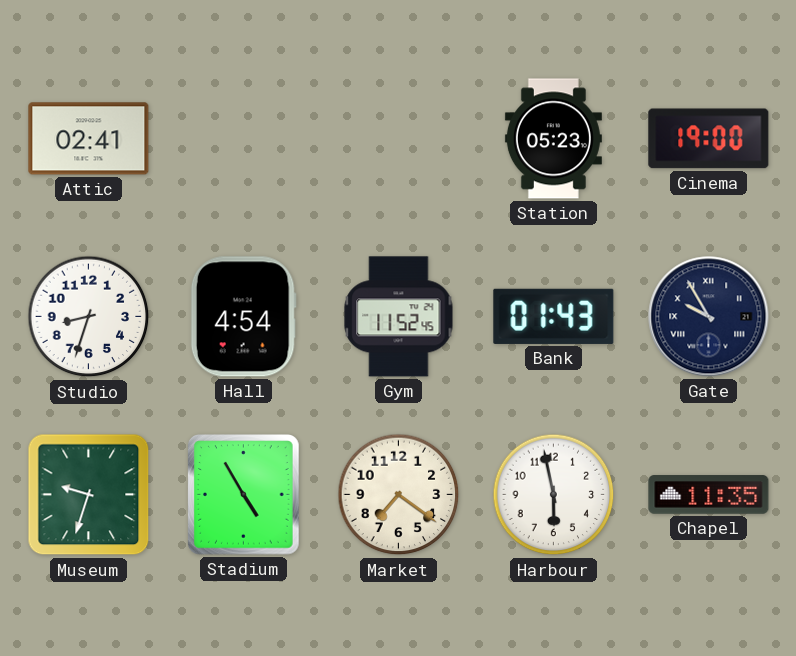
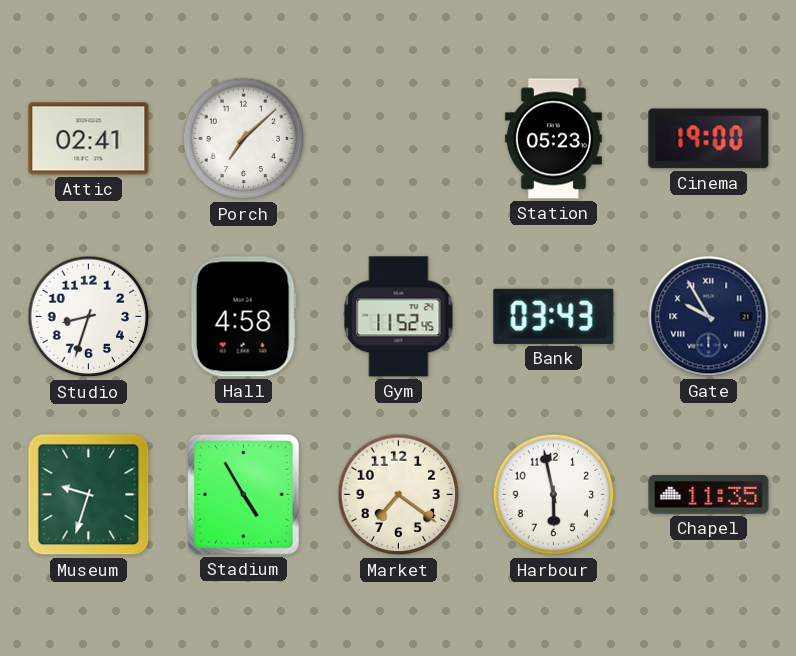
Porch: none -> 7:08 (244, 139)
Hall: 4:54 -> 4:58 (243, 317)
Bank: 01:43 -> 03:43 (554, 316)
